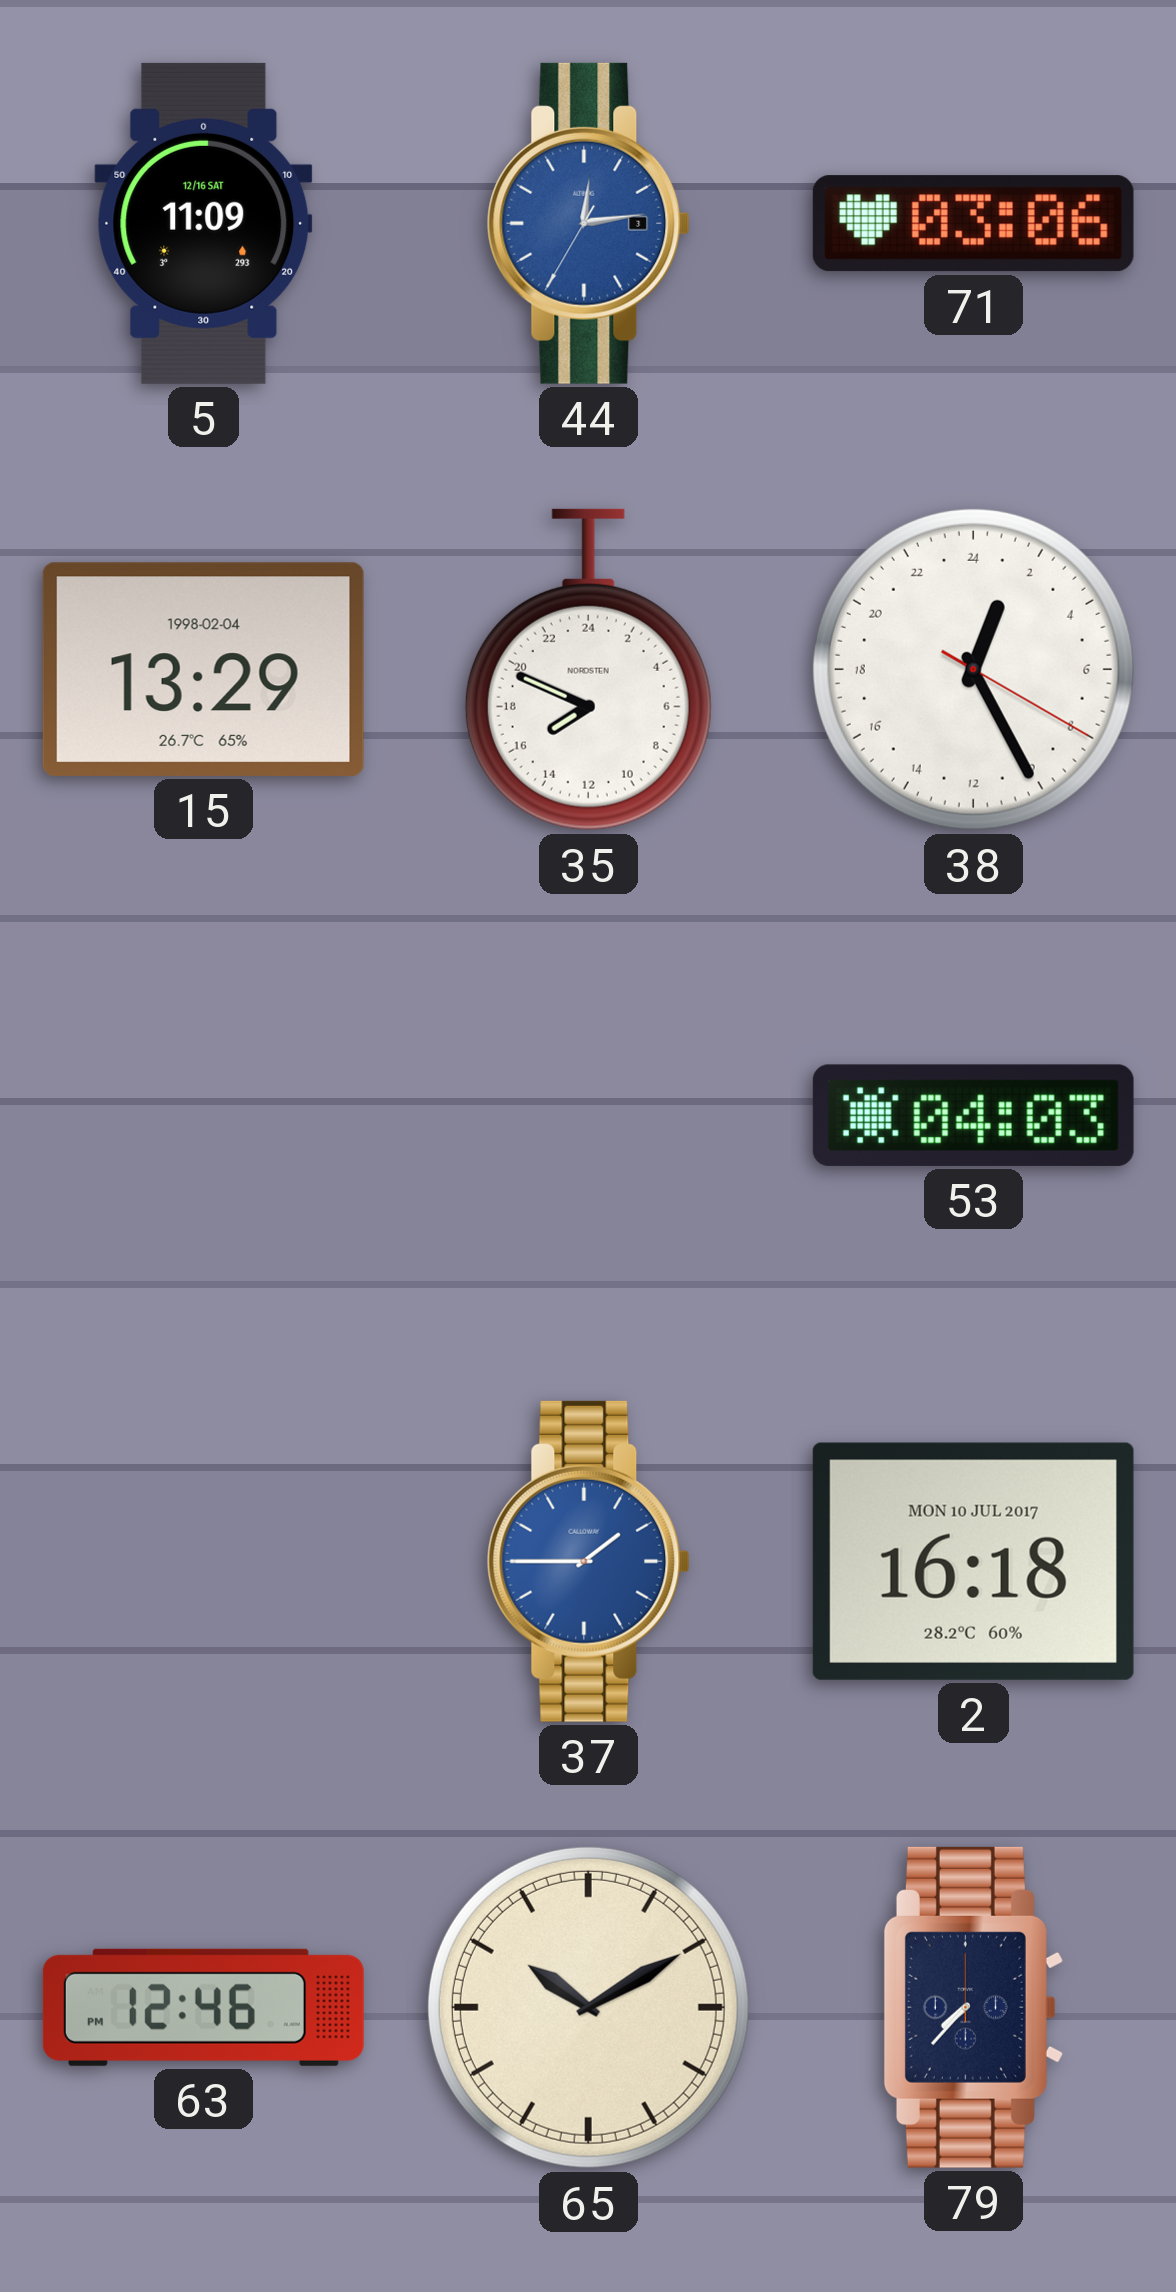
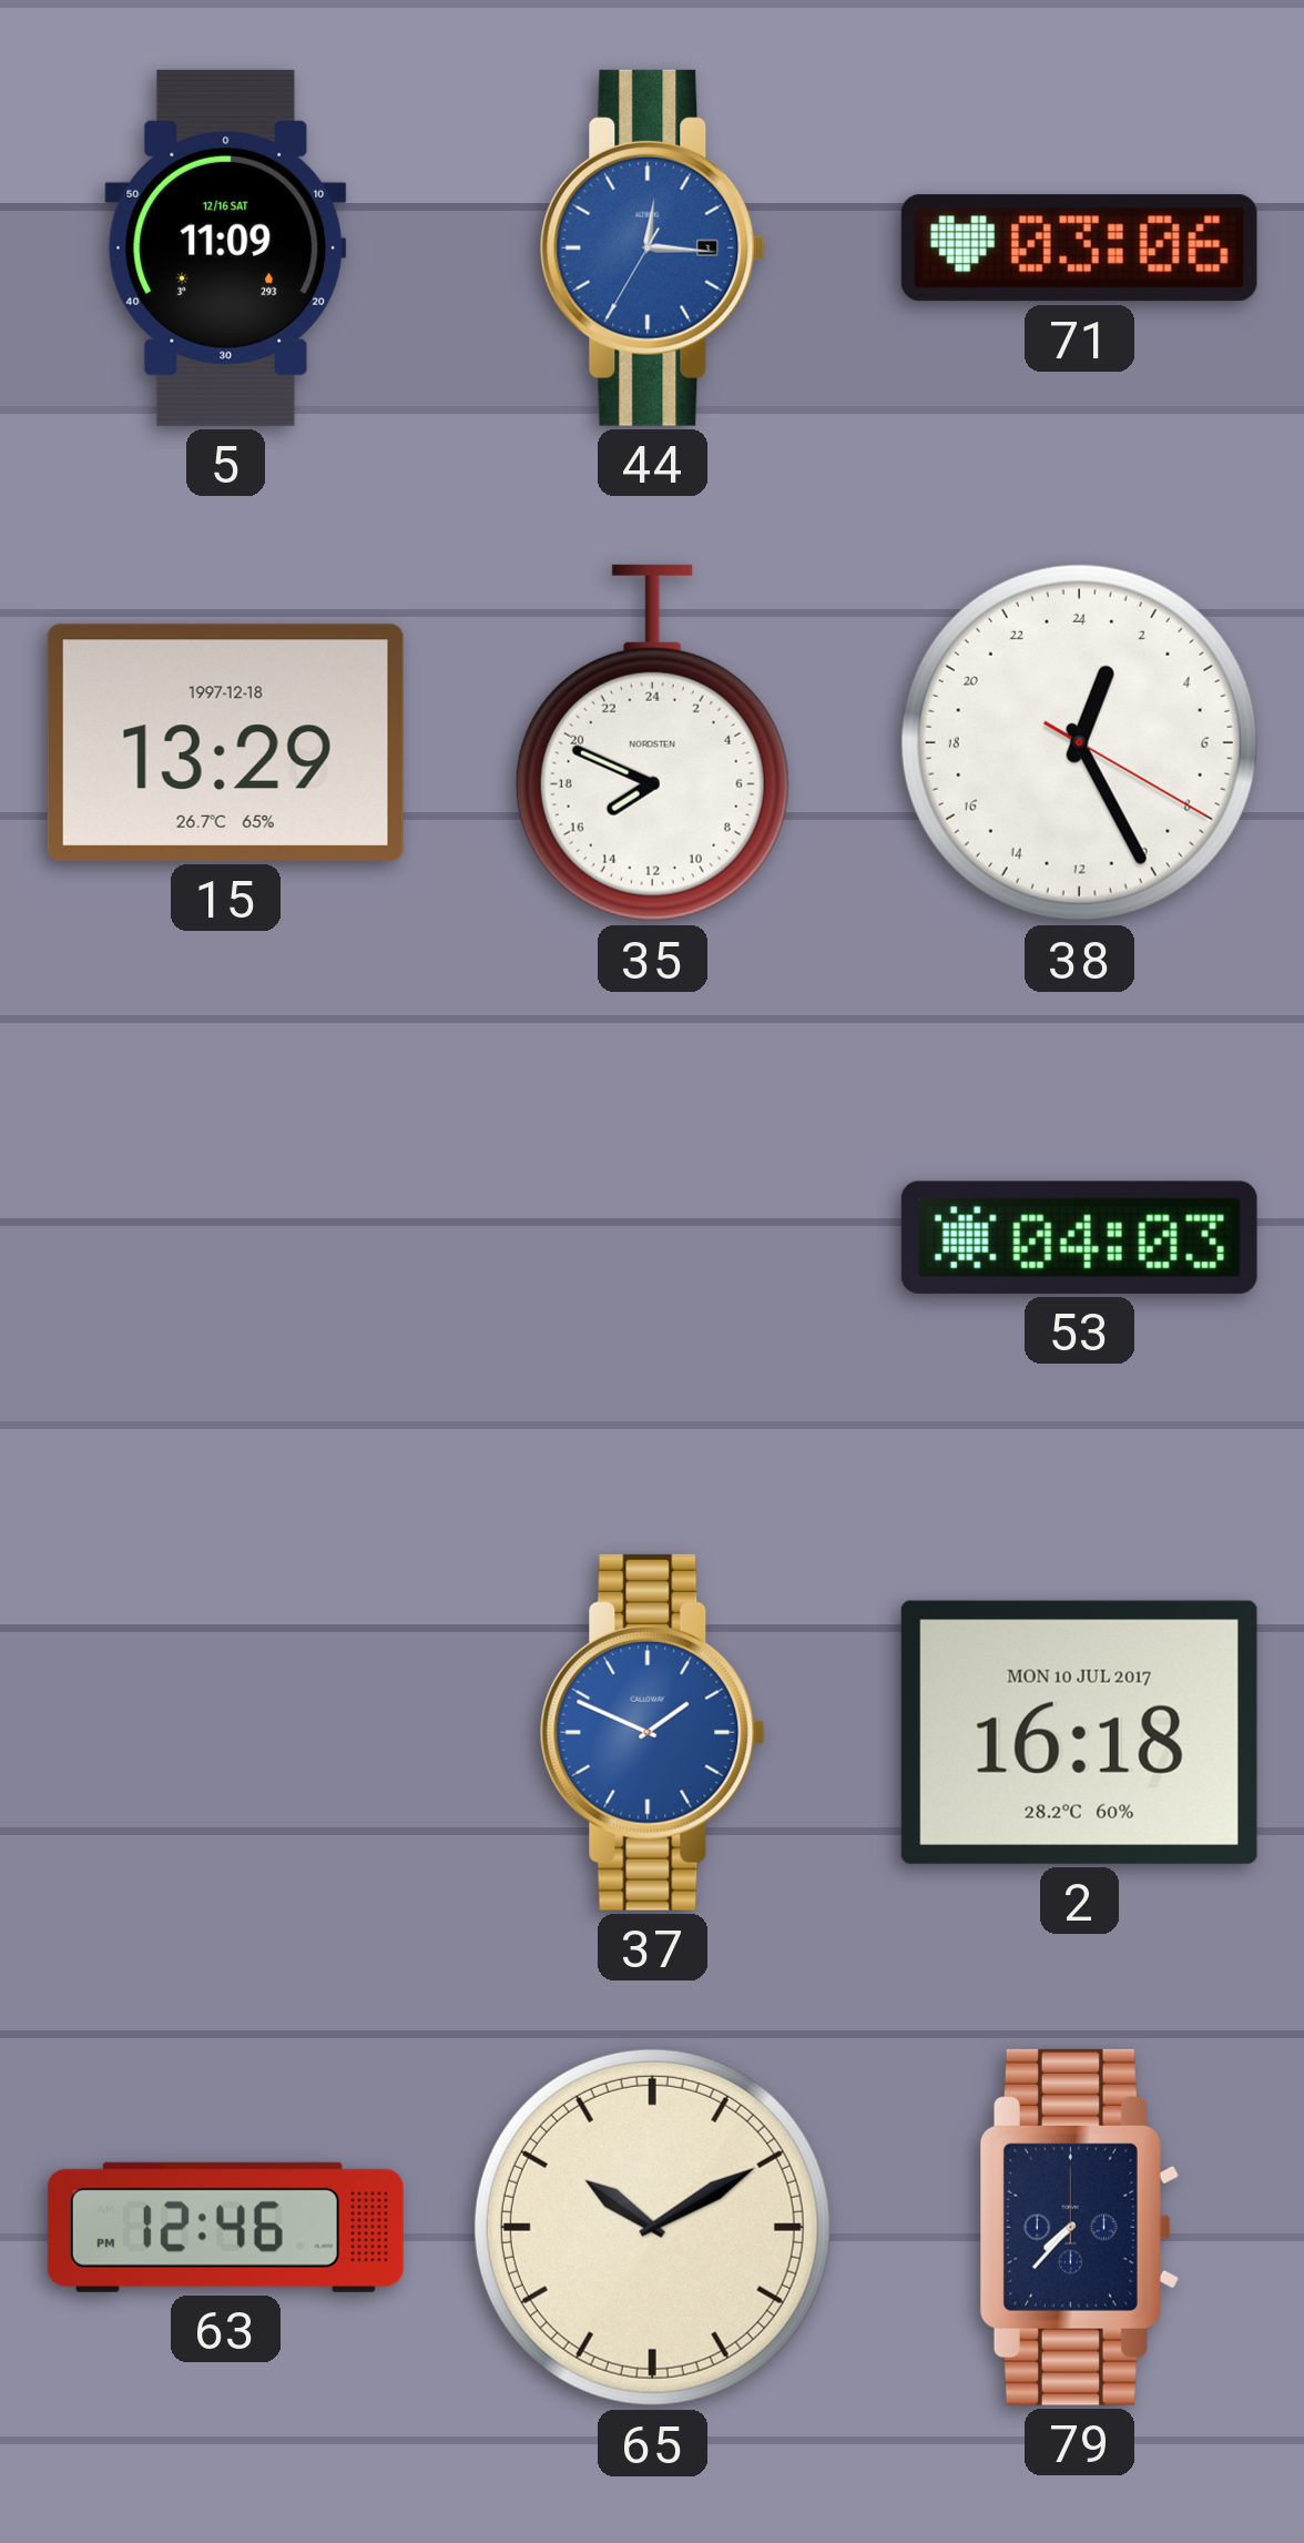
44: 12:13 -> 12:15 (652, 247)
15 date: 1998-02-04 -> 1997-12-18 (225, 742)
37: 1:45 -> 1:49 (652, 1732)
